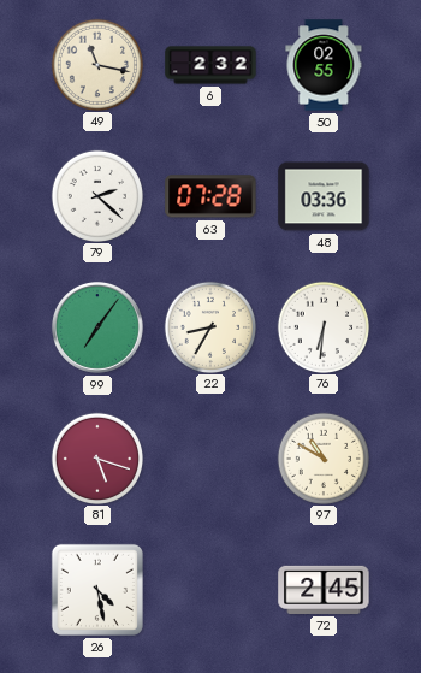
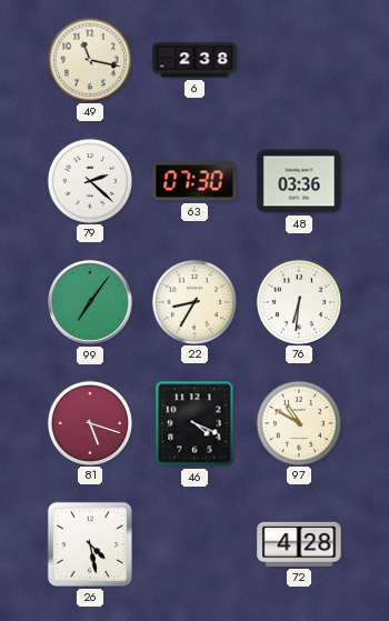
6: 2:32 -> 2:38 (194, 60)
50: 02:55 -> none (324, 65)
63: 07:28 -> 07:30 (194, 181)
46: none -> 4:19 (194, 423)
72: 2:45 -> 4:28 (299, 544)
